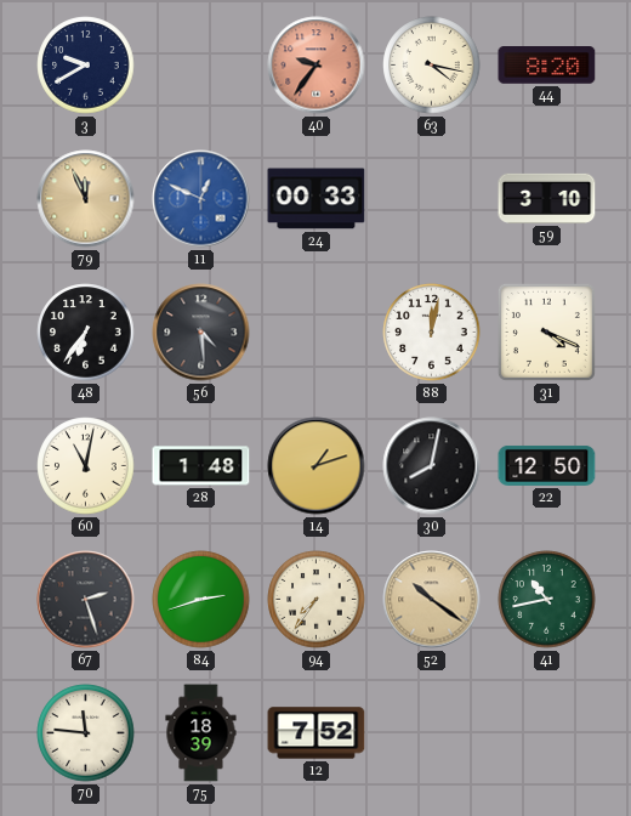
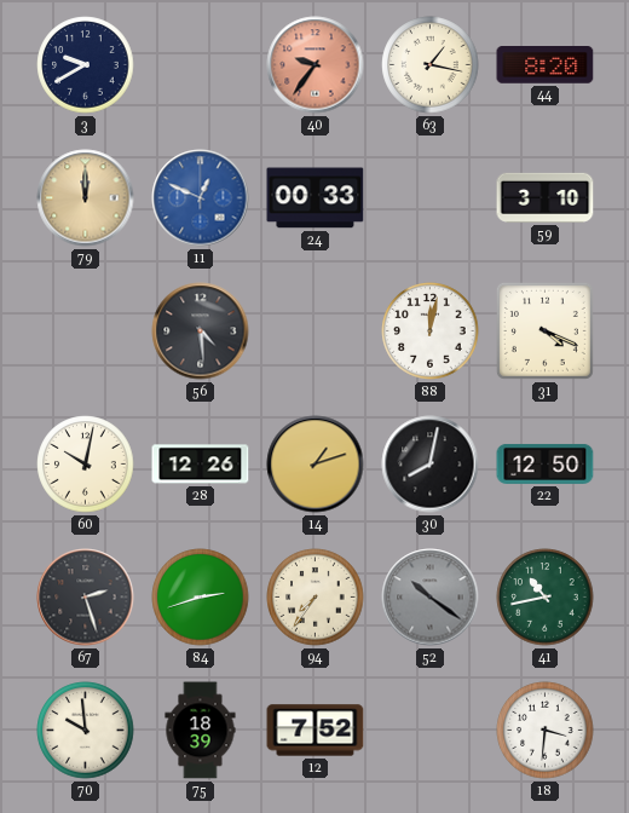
63: 4:17 -> 1:17 (431, 65)
79: 11:56 -> 12:00 (86, 198)
48: 6:36 -> none (86, 333)
60: 11:02 -> 10:02 (86, 465)
28: 1:48 -> 12:26 (201, 465)
52 dial: champagne -> grey (431, 598)
70: 11:46 -> 9:59 (86, 731)
18: none -> 3:31 (546, 731)
